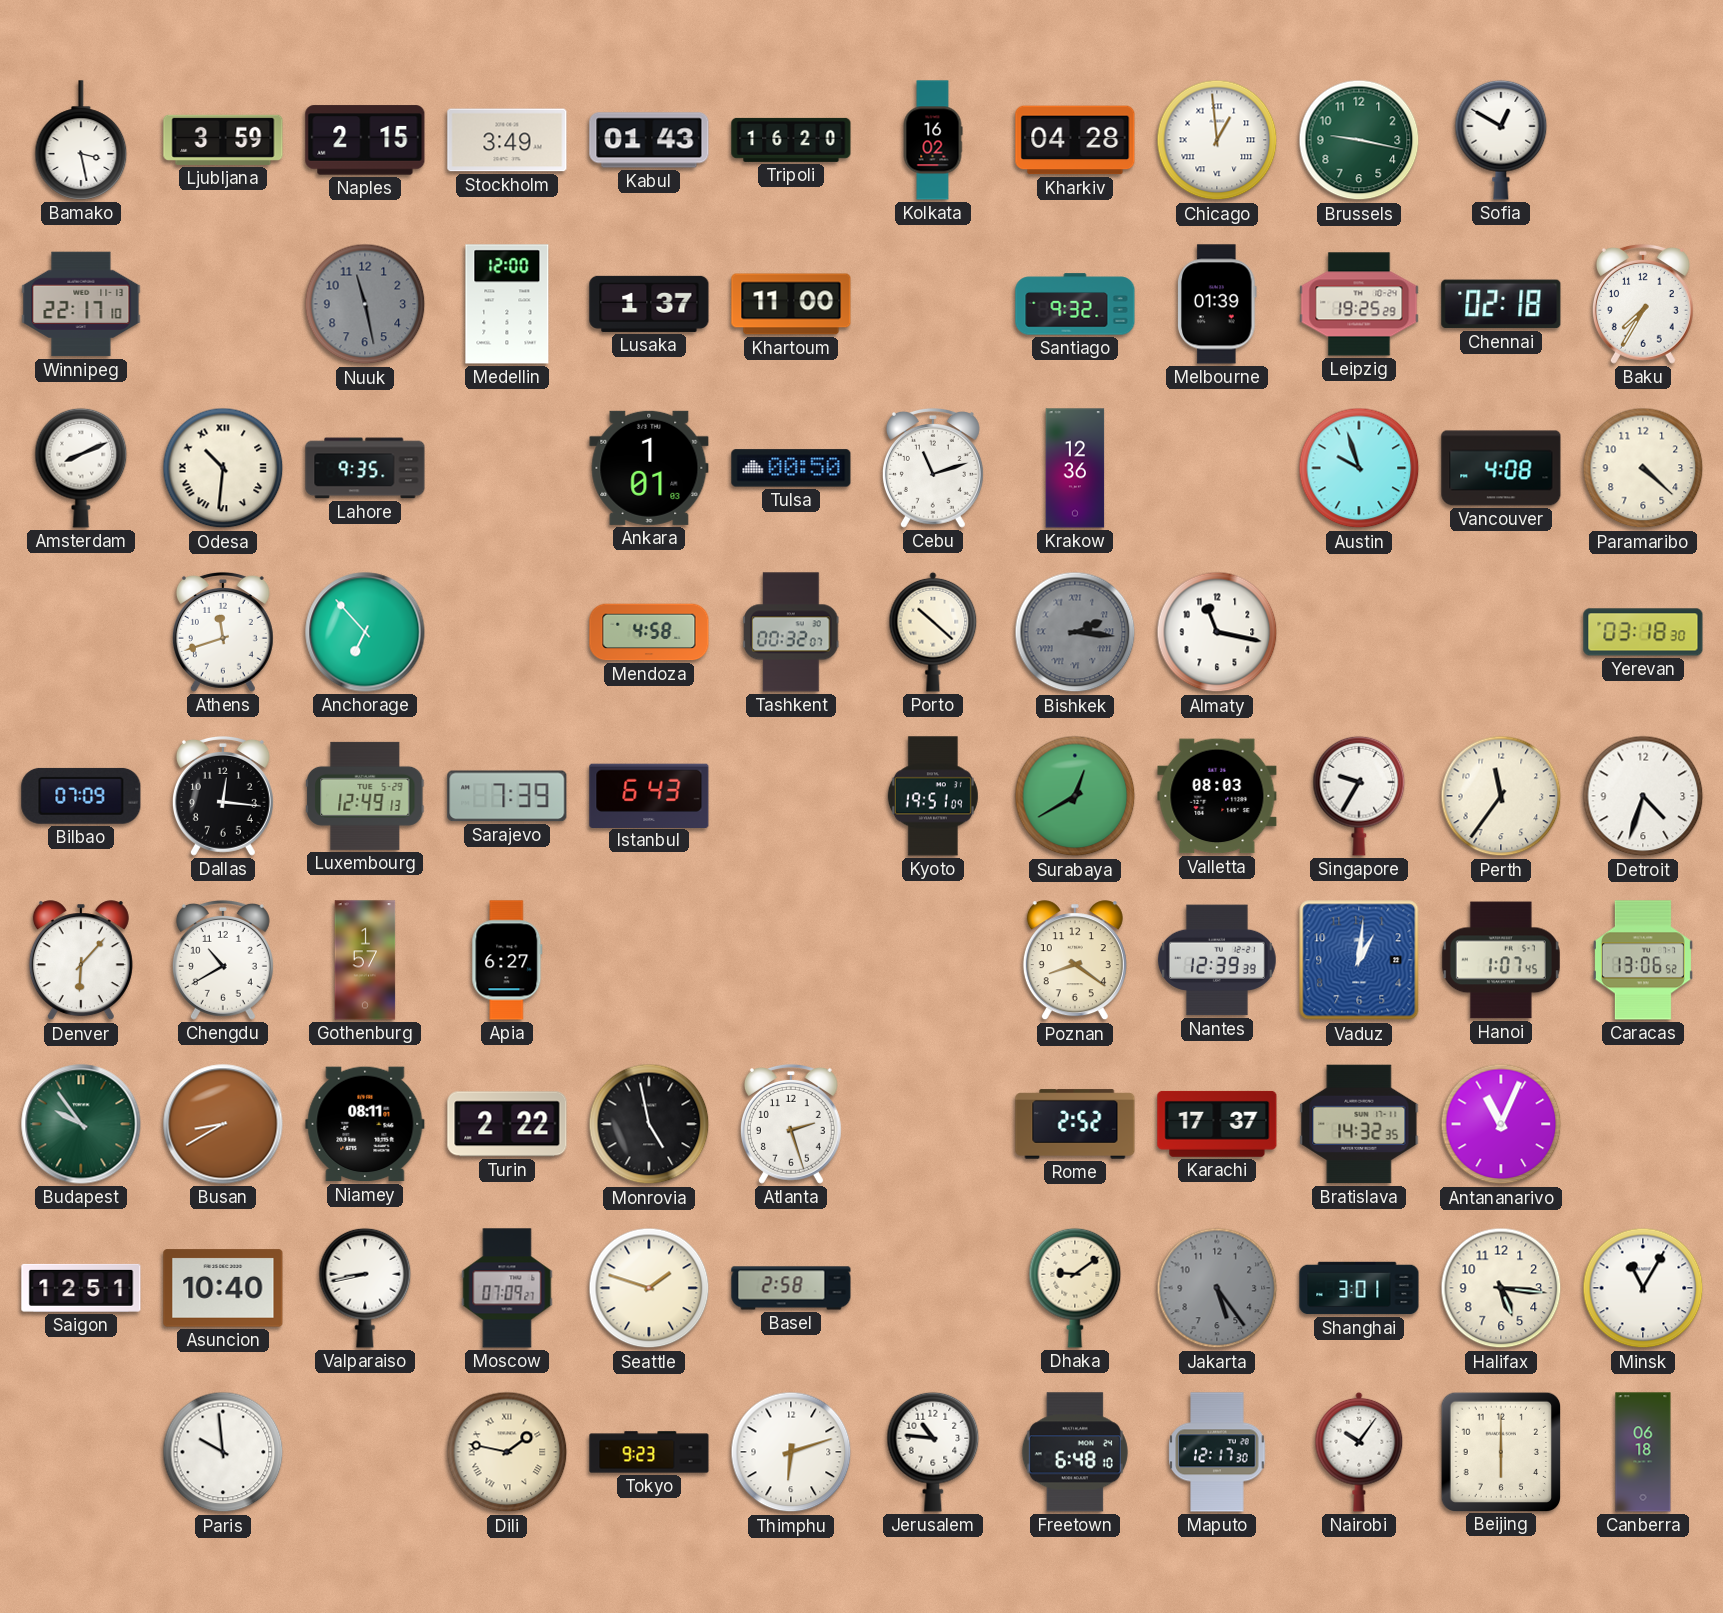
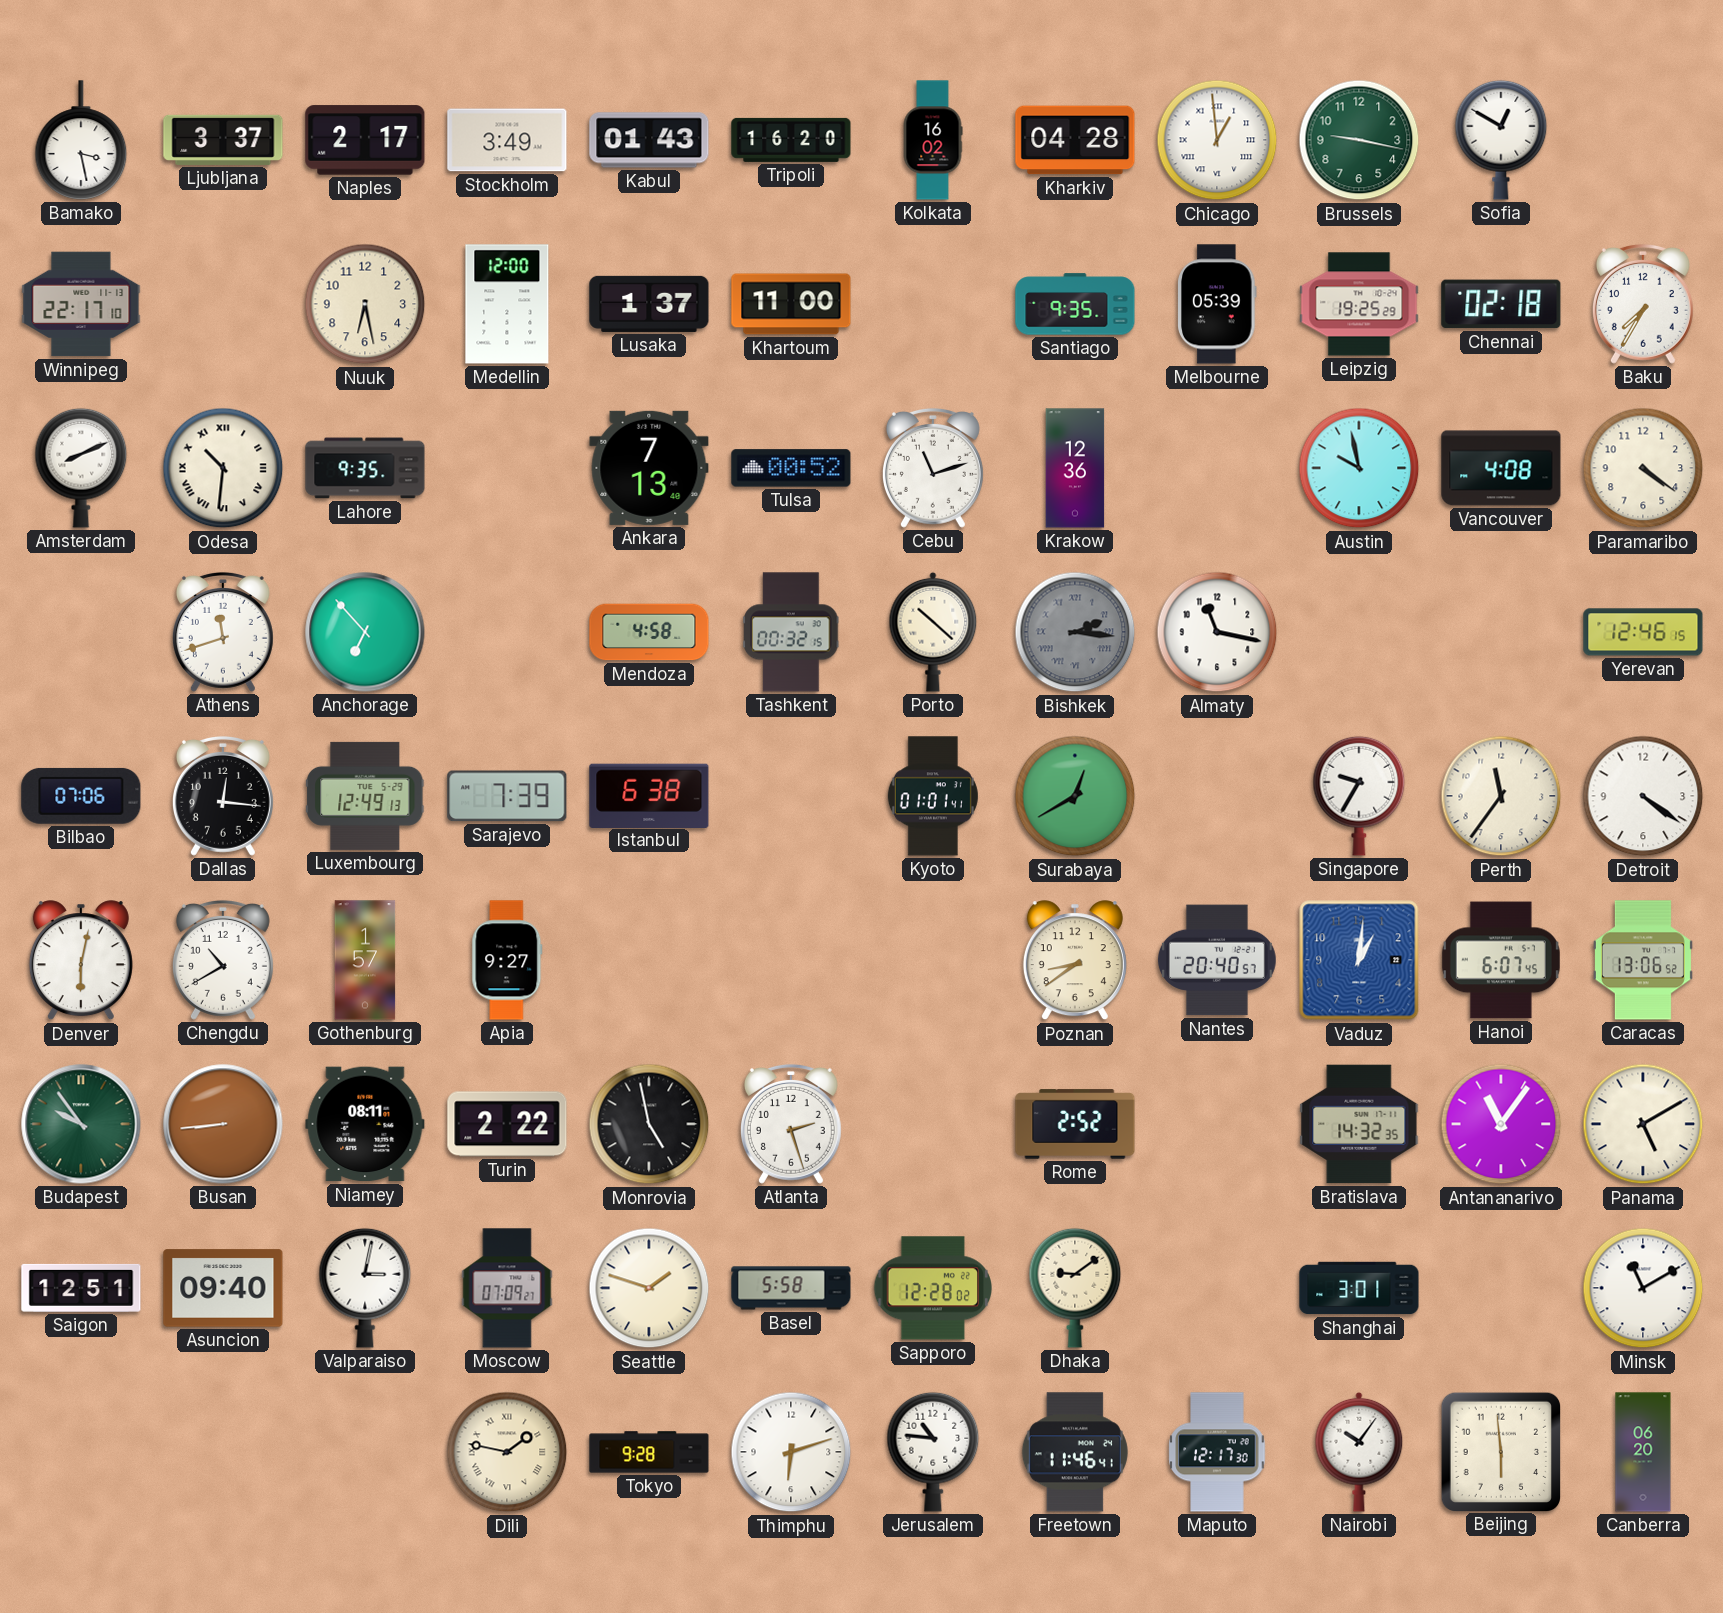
Ljubljana: 3:59 -> 3:37 (223, 140)
Naples: 2:15 -> 2:17 (365, 140)
Nuuk: 11:28 -> 6:28 (365, 304)
Nuuk dial: grey -> cream (365, 304)
Santiago: 9:32 -> 9:35 (1075, 304)
Melbourne: 01:39 -> 05:39 (1217, 304)
Ankara: 1:01 -> 7:13 (649, 468)
Tulsa: 00:50 -> 00:52 (791, 468)
Austin: 9:57 -> 9:58 (1359, 468)
Paramaribo: 4:22 -> 4:21 (1643, 468)
Tashkent: 00:32:07 -> 00:32:15 (791, 632)
Yerevan: 03:18 -> 12:46 (1643, 632)
Bilbao: 07:09 -> 07:06 (81, 796)
Istanbul: 6:43 -> 6:38 (649, 795)
Kyoto: 19:51 -> 01:01 (933, 796)
Valletta: 08:03 -> none (1217, 796)
Detroit: 4:33 -> 4:21 (1643, 796)
Denver: 6:07 -> 6:02 (81, 961)
Apia: 6:27 -> 9:27 (507, 960)
Poznan: 8:21 -> 8:39 (1075, 961)
Nantes: 12:39 -> 20:40 (1217, 960)
Hanoi: 1:07 -> 6:07 (1501, 960)
Busan: 8:40 -> 8:44 (223, 1124)
Karachi: 17:37 -> none (1217, 1124)
Antananarivo: 11:04 -> 11:06 (1501, 1124)
Panama: none -> 5:10 (1643, 1124)
Asuncion: 10:40 -> 09:40 (223, 1288)
Valparaiso: 8:43 -> 3:02 (365, 1288)
Basel: 2:58 -> 5:58 (791, 1288)
Sapporo: none -> 12:28 (932, 1288)
Jakarta: 5:24 -> none (1217, 1288)
Halifax: 5:16 -> none (1501, 1288)
Minsk: 11:05 -> 11:10 (1643, 1288)
Paris: 9:59 -> none (223, 1452)
Tokyo: 9:23 -> 9:28 (649, 1452)
Freetown: 6:48 -> 11:46 (1075, 1452)
Beijing: 6:00 -> 5:59 (1500, 1451)
Canberra: 06:18 -> 06:20 (1643, 1452)
